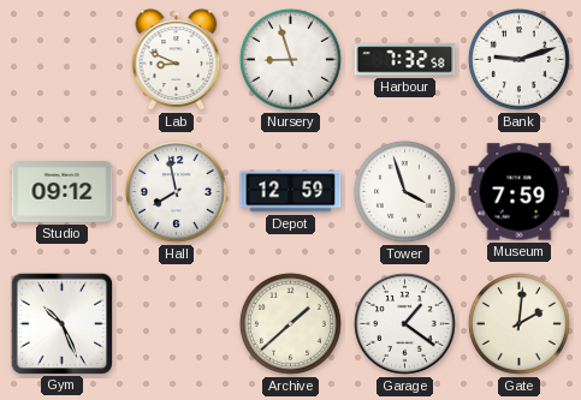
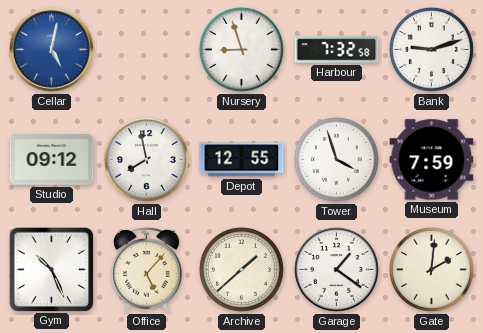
Cellar: none -> 5:02 (52, 50)
Lab: 8:49 -> none (177, 60)
Depot: 12:59 -> 12:55 (242, 160)
Office: none -> 5:07 (147, 270)
